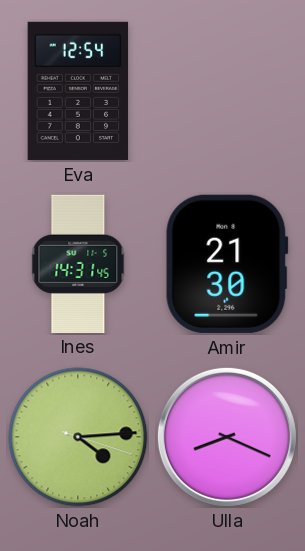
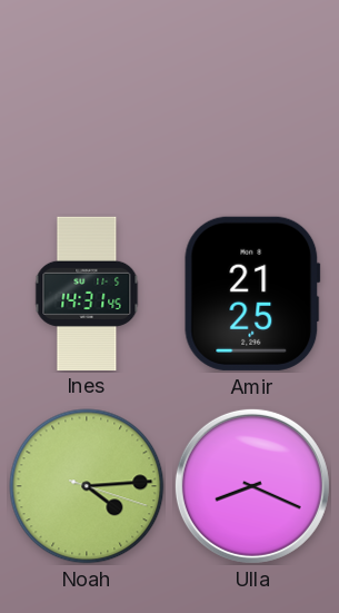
Eva: 12:54 -> none (78, 91)
Amir: 21:30 -> 21:25 (252, 294)
